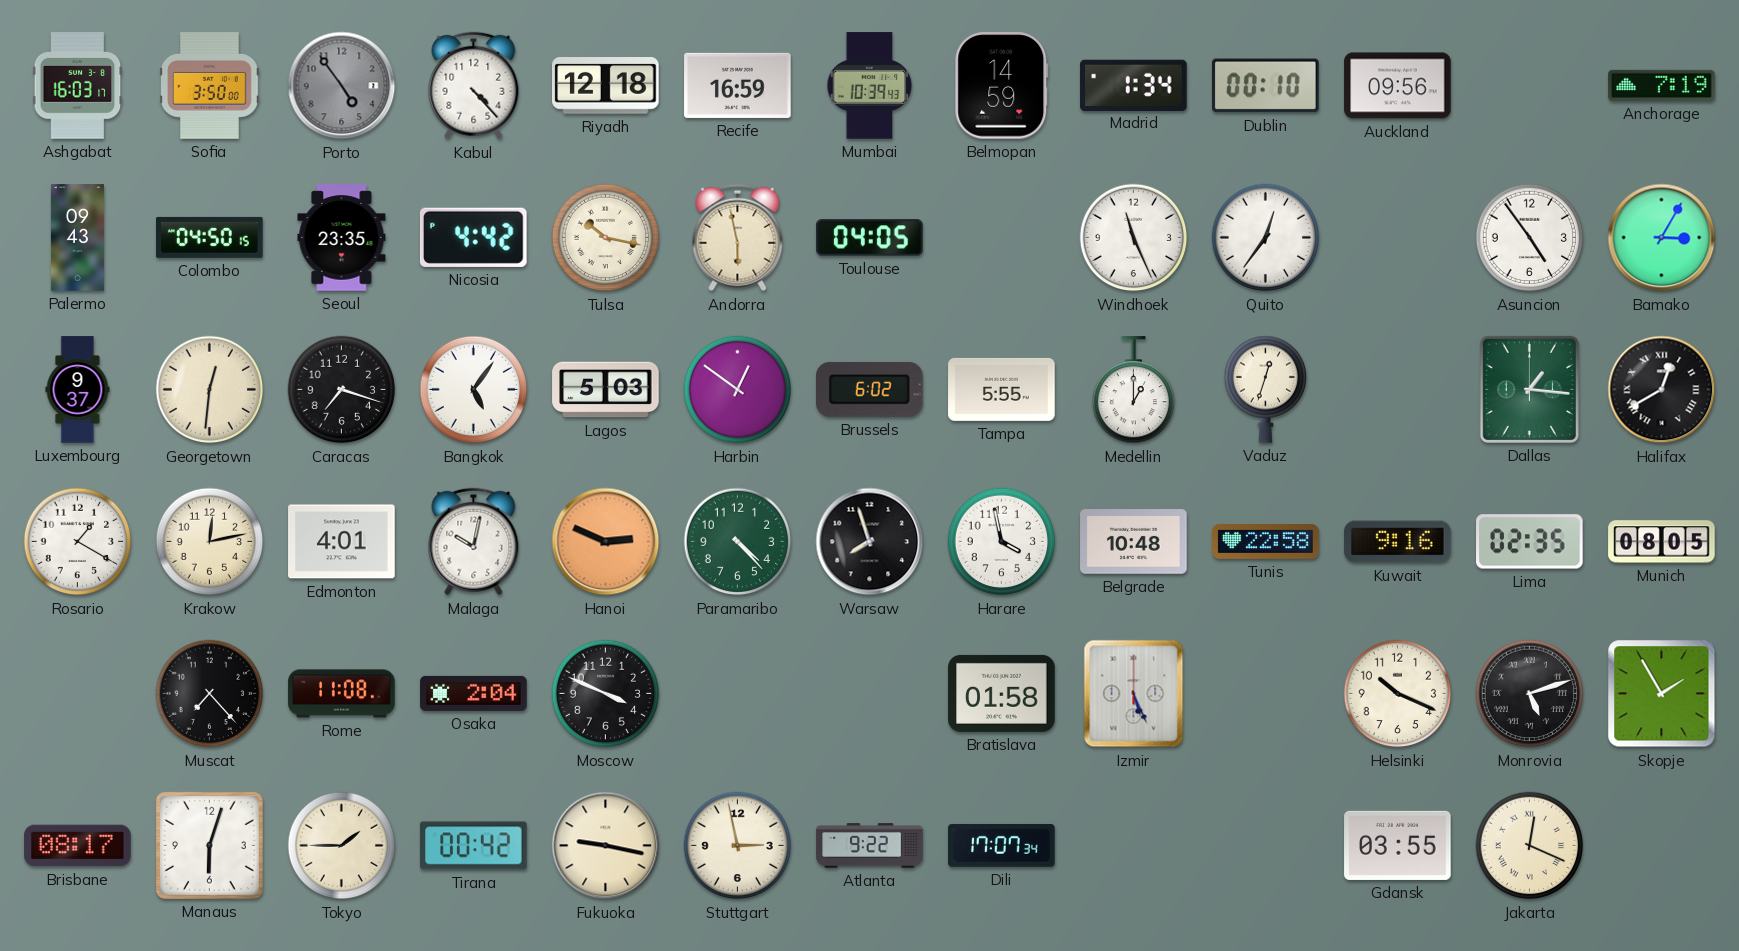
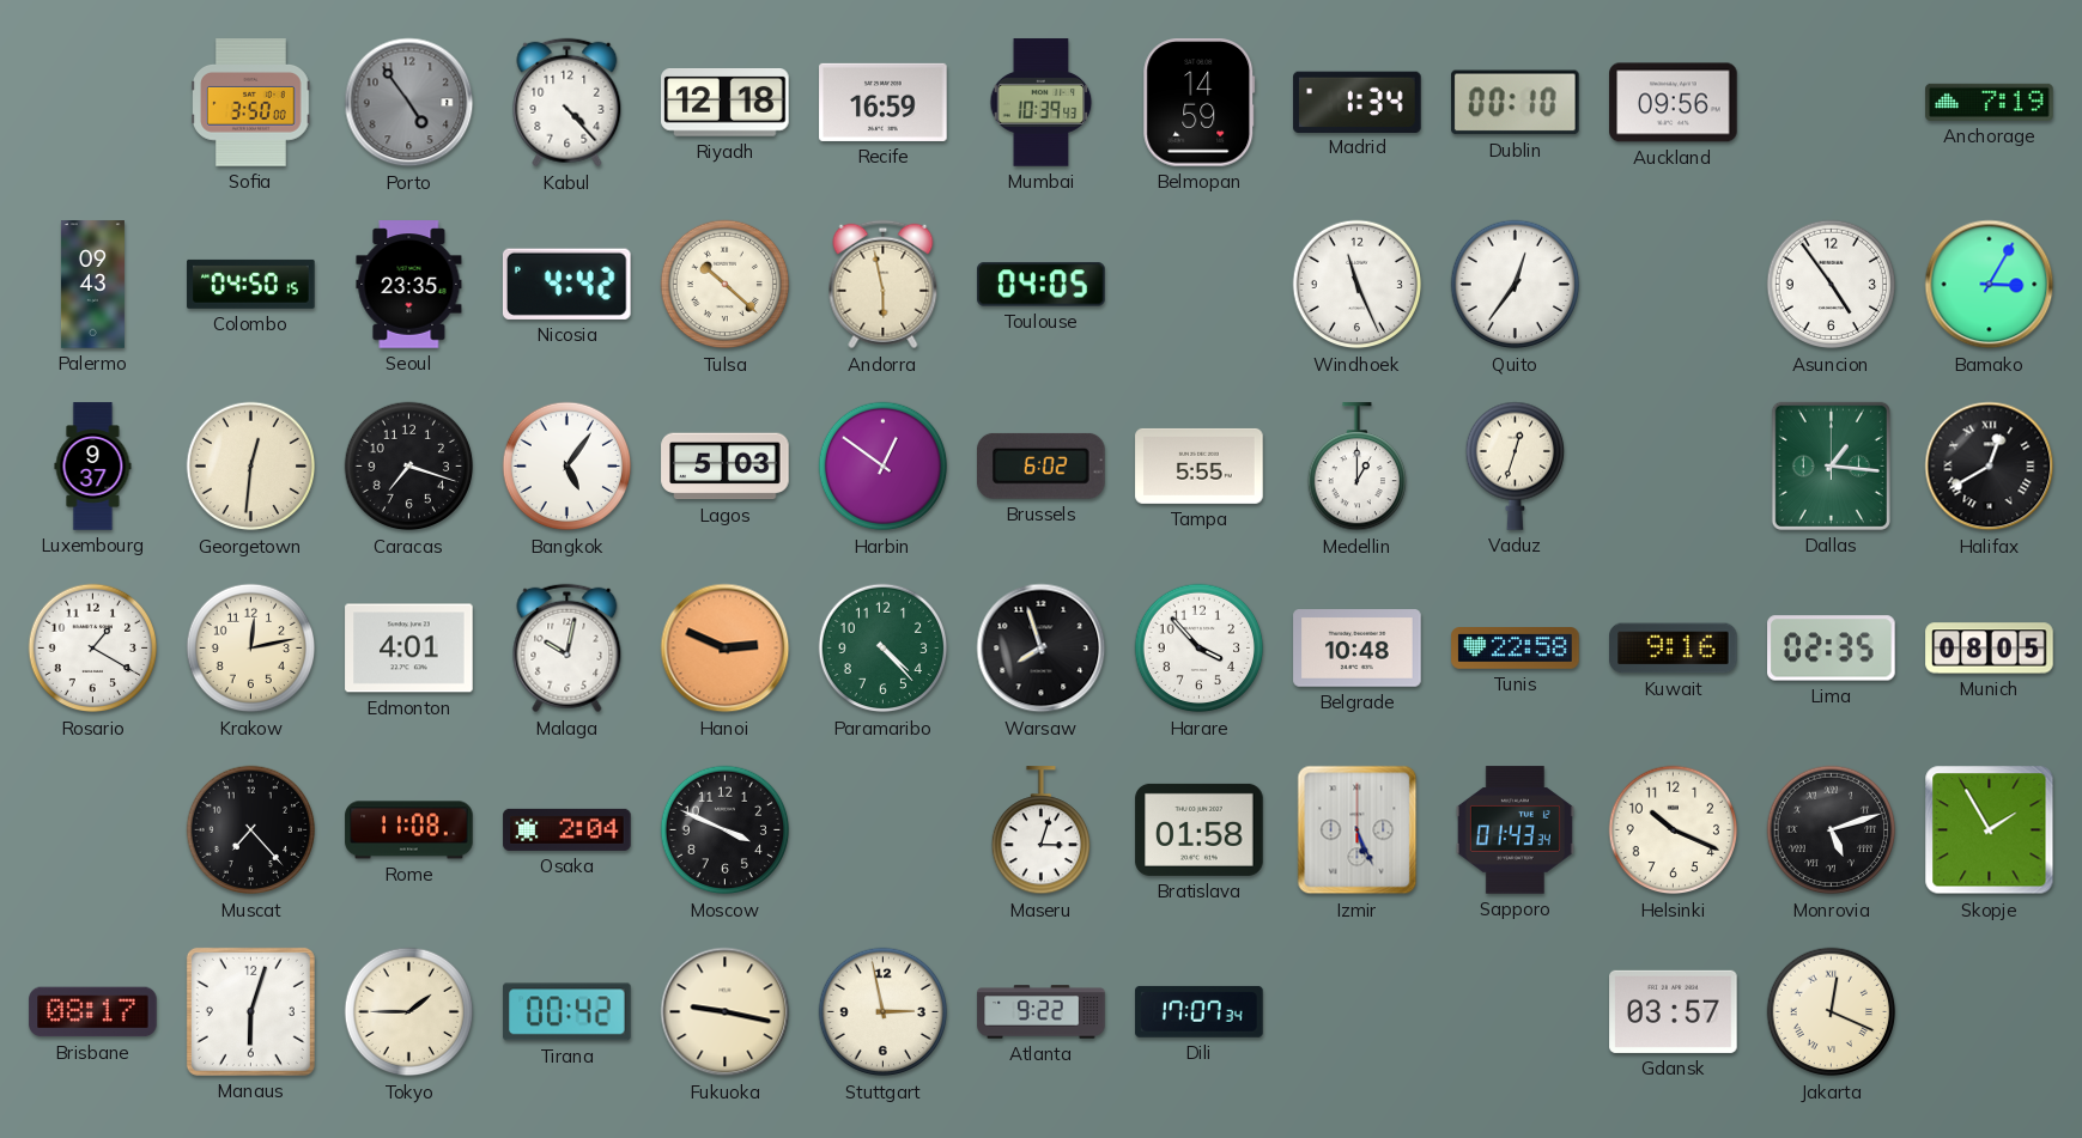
Ashgabat: 16:03 -> none (78, 86)
Tulsa: 10:17 -> 10:22 (726, 285)
Harare: 3:58 -> 3:53 (1200, 649)
Maseru: none -> 3:03 (1040, 830)
Sapporo: none -> 01:43 (1515, 830)
Gdansk: 03:55 -> 03:57 (1674, 1011)
